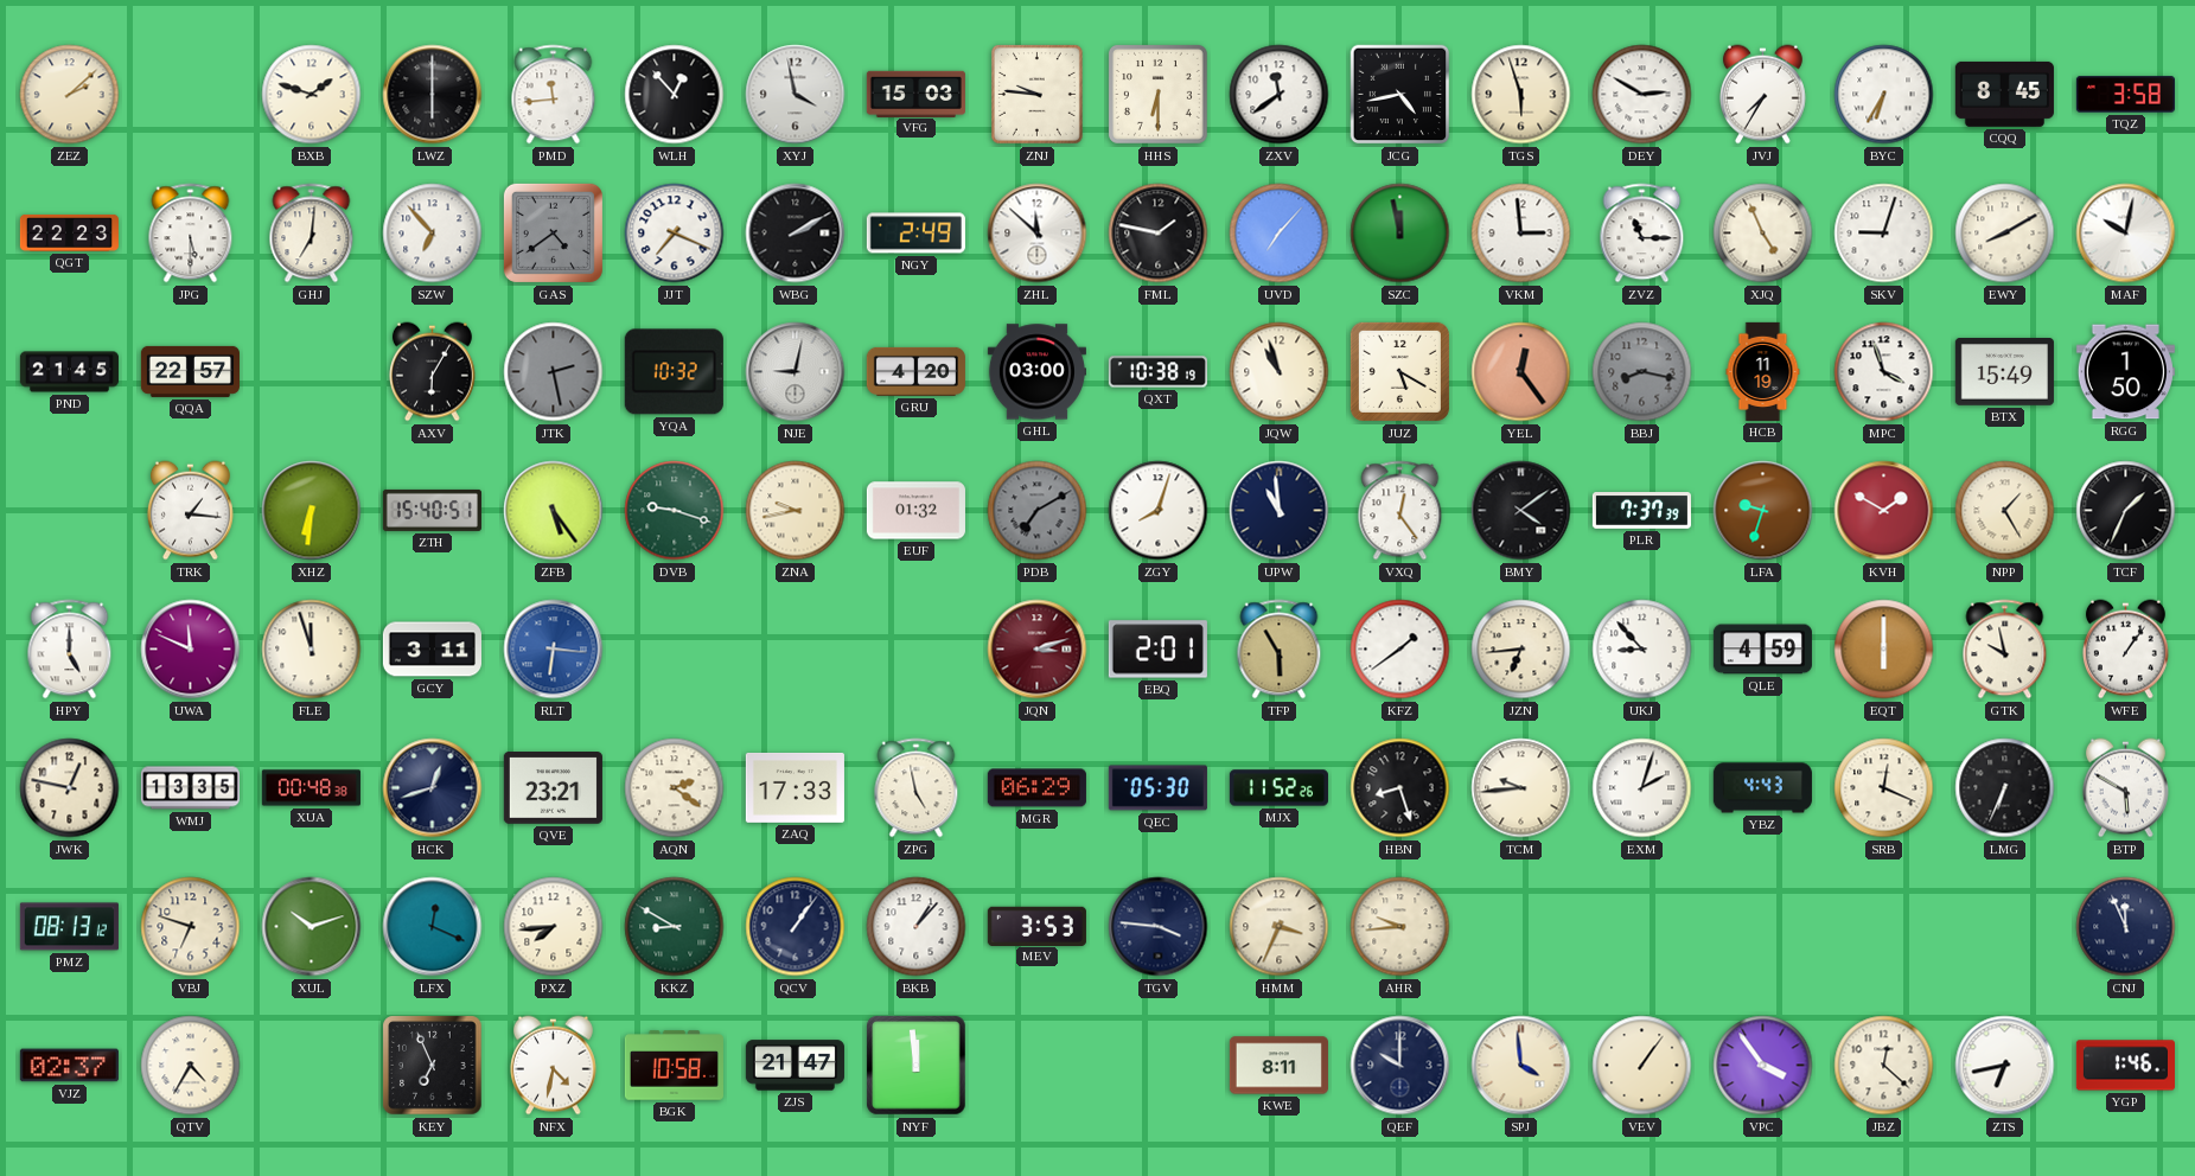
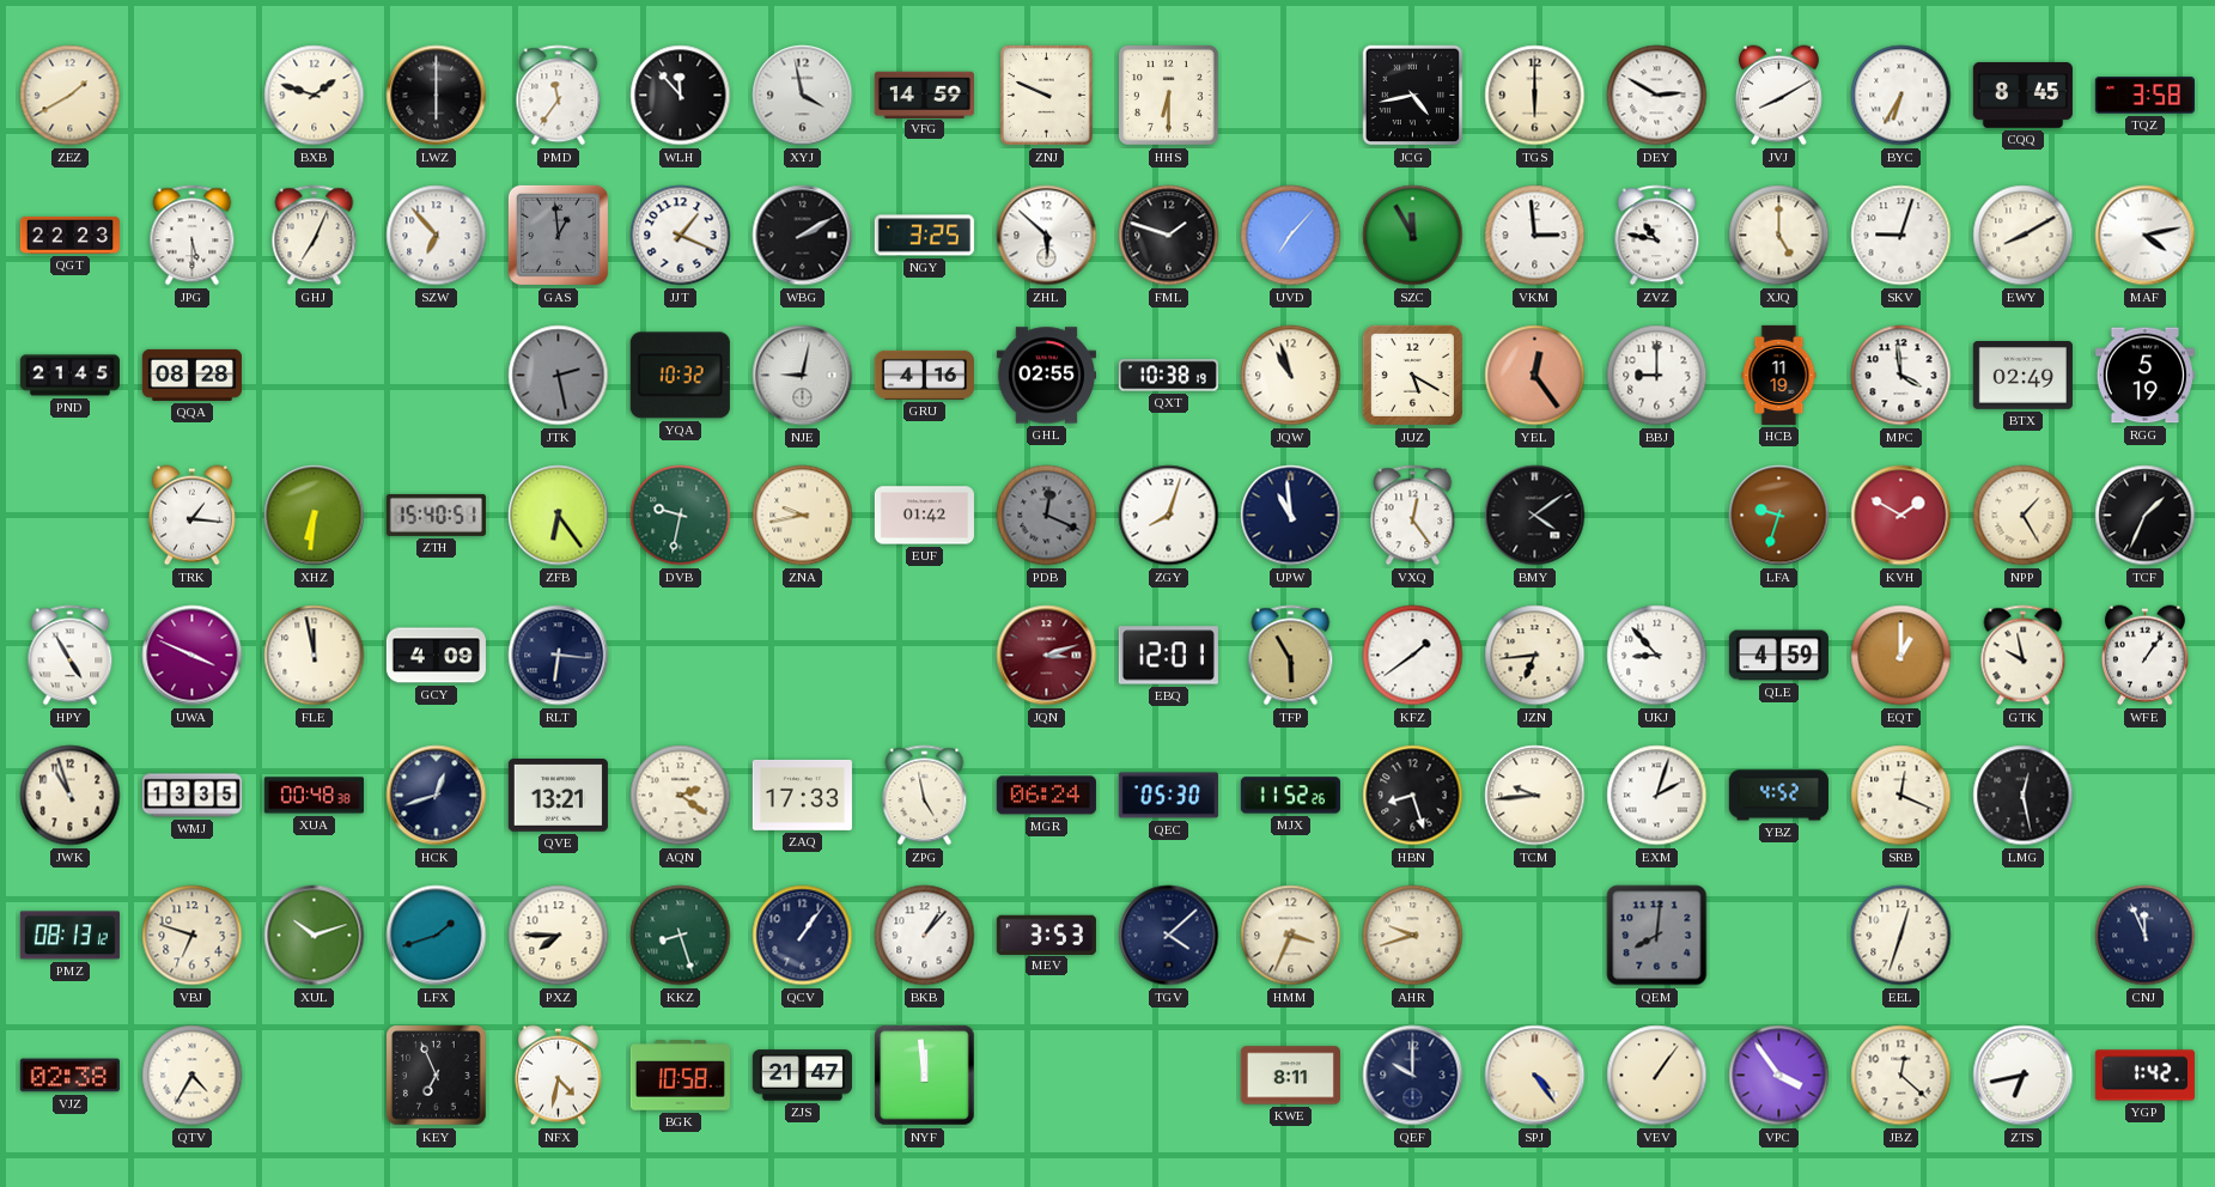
ZEZ: 2:08 -> 1:40 (71, 96)
PMD: 11:44 -> 11:36 (559, 96)
WLH: 12:53 -> 11:53 (681, 96)
VFG: 15:03 -> 14:59 (924, 95)
ZNJ: 9:46 -> 9:49 (1047, 96)
ZXV: 11:39 -> none (1280, 95)
TGS: 5:57 -> 6:00 (1535, 96)
JVJ: 7:35 -> 8:10 (1778, 96)
GHJ: 7:01 -> 7:04 (315, 236)
GAS: 4:39 -> 12:59 (558, 235)
JJT: 7:19 -> 1:19 (681, 236)
NGY: 2:49 -> 3:25 (924, 236)
ZHL: 11:52 -> 5:52 (1047, 236)
FML: 1:47 -> 1:48 (1169, 236)
SZC: 11:58 -> 11:55 (1413, 236)
ZVZ: 11:15 -> 10:47 (1657, 236)
XJQ: 4:56 -> 5:00 (1779, 236)
MAF: 10:02 -> 4:13 (2146, 236)
QQA: 22:57 -> 08:28 (191, 375)
AXV: 6:05 -> none (432, 372)
GRU: 4:20 -> 4:16 (924, 375)
GHL: 03:00 -> 02:55 (1046, 376)
BBJ: 8:17 -> 9:00 (1657, 376)
BBJ dial: grey -> white (1657, 376)
MPC: 3:57 -> 3:59 (1901, 376)
BTX: 15:49 -> 02:49 (2022, 376)
RGG: 1:50 -> 5:19 (2144, 376)
ZFB: 5:24 -> 6:24 (559, 516)
DVB: 9:18 -> 9:32 (681, 516)
EUF: 01:32 -> 01:42 (924, 516)
PDB: 7:10 -> 12:19 (1047, 516)
PLR: 7:37 -> none (1641, 511)
HPY: 5:00 -> 4:55 (71, 656)
UWA: 11:49 -> 3:49 (193, 656)
FLE: 11:57 -> 11:58 (315, 656)
GCY: 3:11 -> 4:09 (436, 656)
RLT dial: blue -> navy (559, 656)
EBQ: 2:01 -> 12:01 (1168, 656)
EQT: 6:00 -> 1:00 (1901, 656)
JWK: 12:47 -> 10:57 (71, 796)
QVE: 23:21 -> 13:21 (558, 796)
MGR: 06:29 -> 06:24 (1046, 796)
YBZ: 4:43 -> 4:52 (1778, 796)
LMG: 6:34 -> 12:28 (2024, 796)
BTP: 5:50 -> none (2125, 788)
LFX: 12:19 -> 1:42 (437, 936)
PXZ: 7:44 -> 7:45 (559, 936)
KKZ: 8:50 -> 8:27 (681, 936)
TGV: 3:46 -> 4:08 (1169, 936)
AHR: 9:44 -> 9:42 (1413, 936)
QEM: none -> 8:01 (1657, 936)
EEL: none -> 12:33 (1901, 936)
VJZ: 02:37 -> 02:38 (69, 1076)
SPJ: 3:59 -> 4:24 (1535, 1076)
YGP: 1:46 -> 1:42 (2144, 1076)
